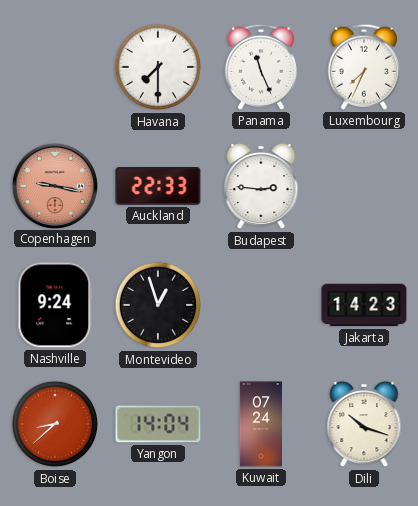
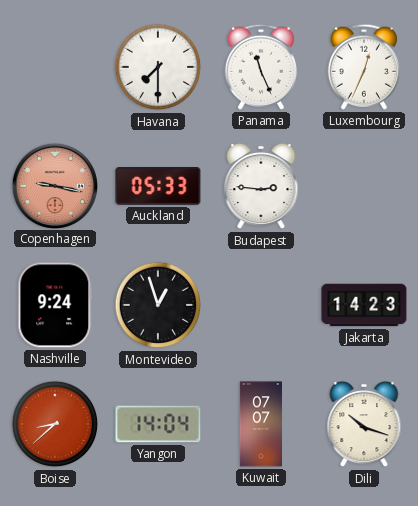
Luxembourg: 7:34 -> 12:34 (364, 67)
Auckland: 22:33 -> 05:33 (158, 186)
Kuwait: 07:24 -> 07:07 (260, 424)
